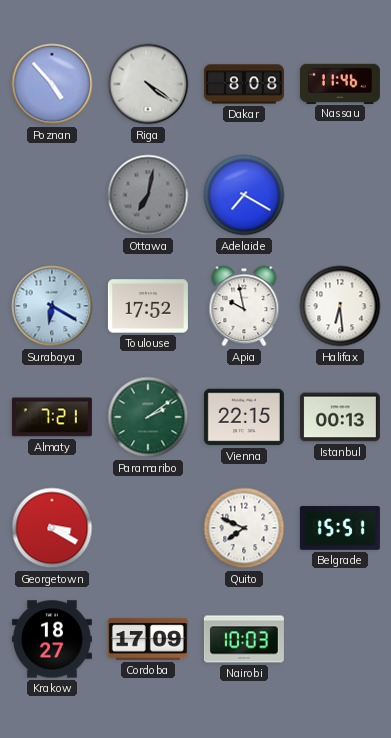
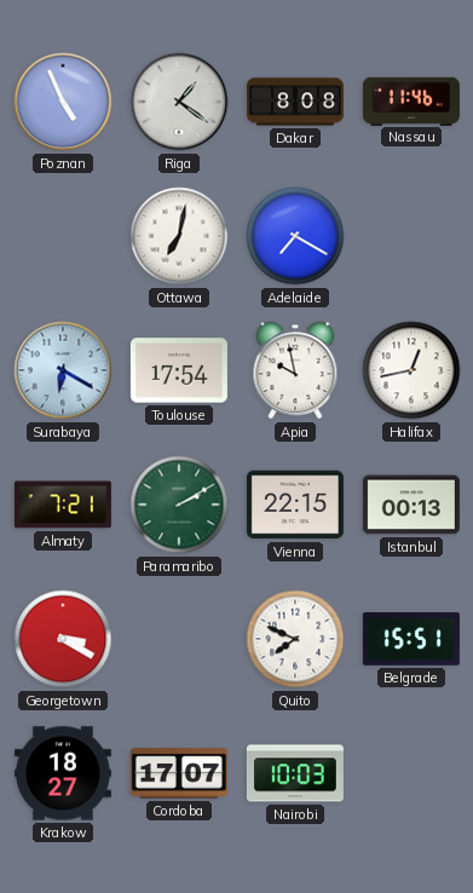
Poznan: 4:53 -> 4:56 (63, 102)
Riga: 4:21 -> 1:21 (179, 102)
Ottawa dial: grey -> white (179, 236)
Toulouse: 17:52 -> 17:54 (179, 370)
Halifax: 6:29 -> 12:43 (411, 370)
Paramaribo: 2:09 -> 2:10 (179, 505)
Cordoba: 17:09 -> 17:07 (179, 773)
